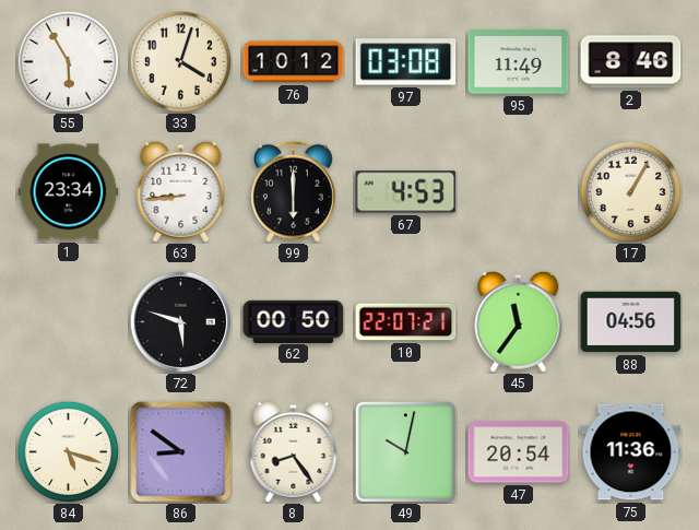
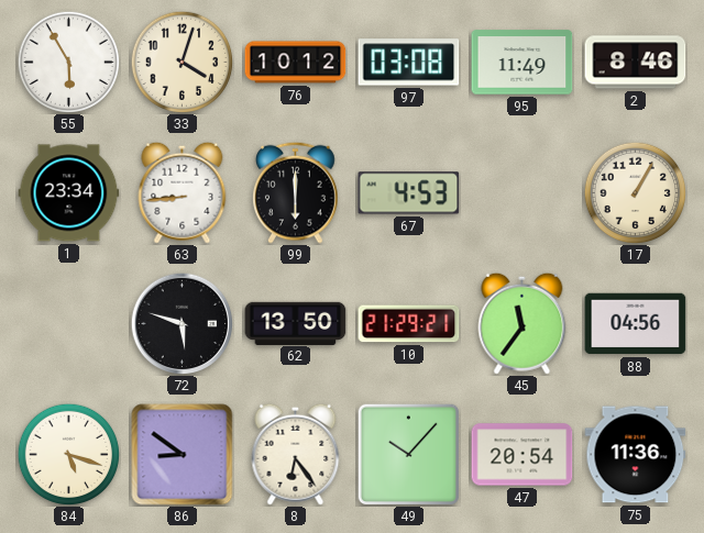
62: 00:50 -> 13:50 (296, 323)
10: 22:07 -> 21:29 (409, 324)
8: 8:24 -> 6:24 (296, 454)
49: 10:02 -> 10:07 (408, 454)
